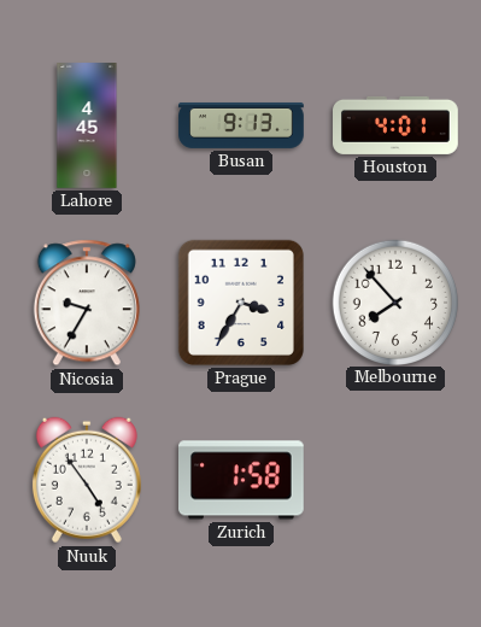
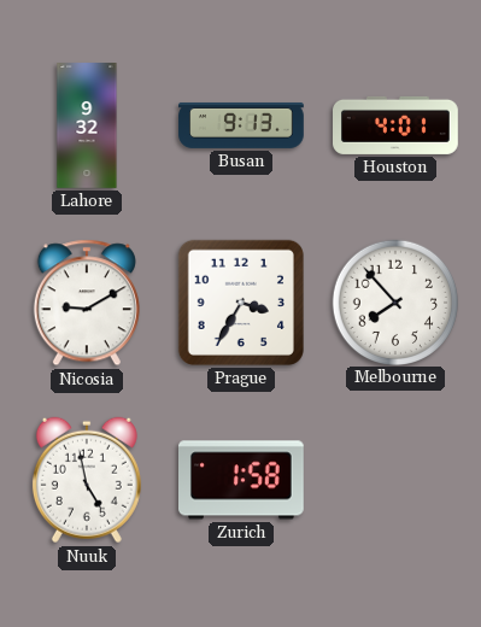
Lahore: 4:45 -> 9:32 (87, 125)
Nicosia: 9:35 -> 9:10 (87, 303)
Nuuk: 4:54 -> 4:58 (87, 480)
